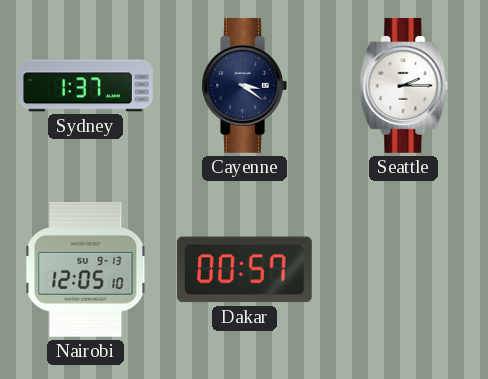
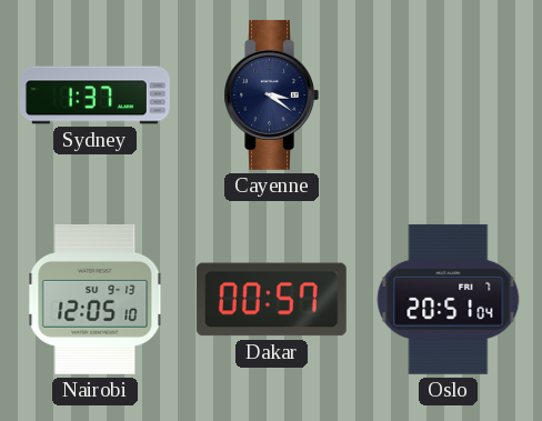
Seattle: 2:15 -> none (404, 85)
Oslo: none -> 20:51 (449, 299)
